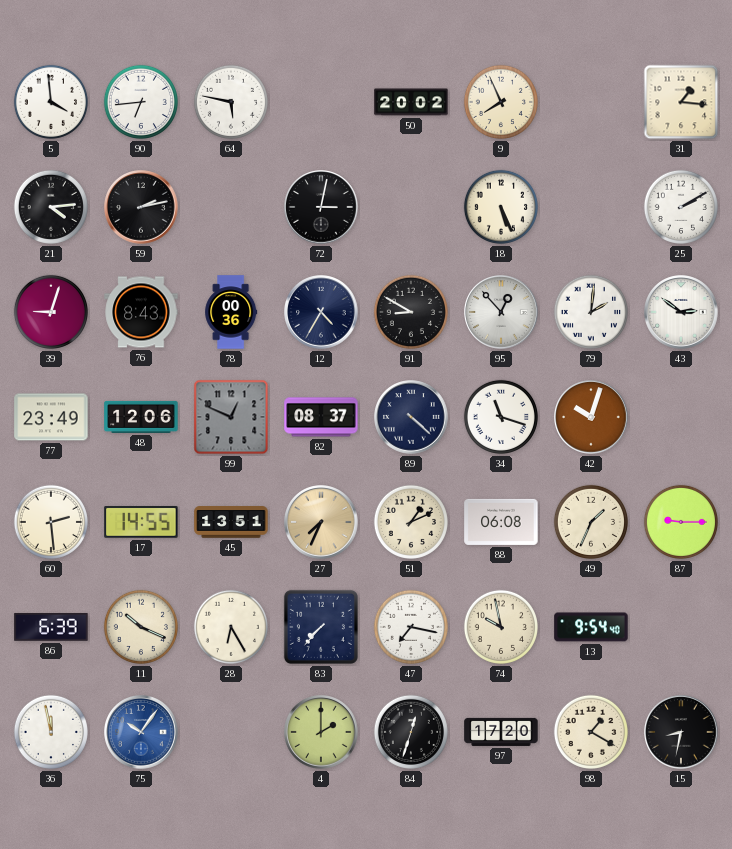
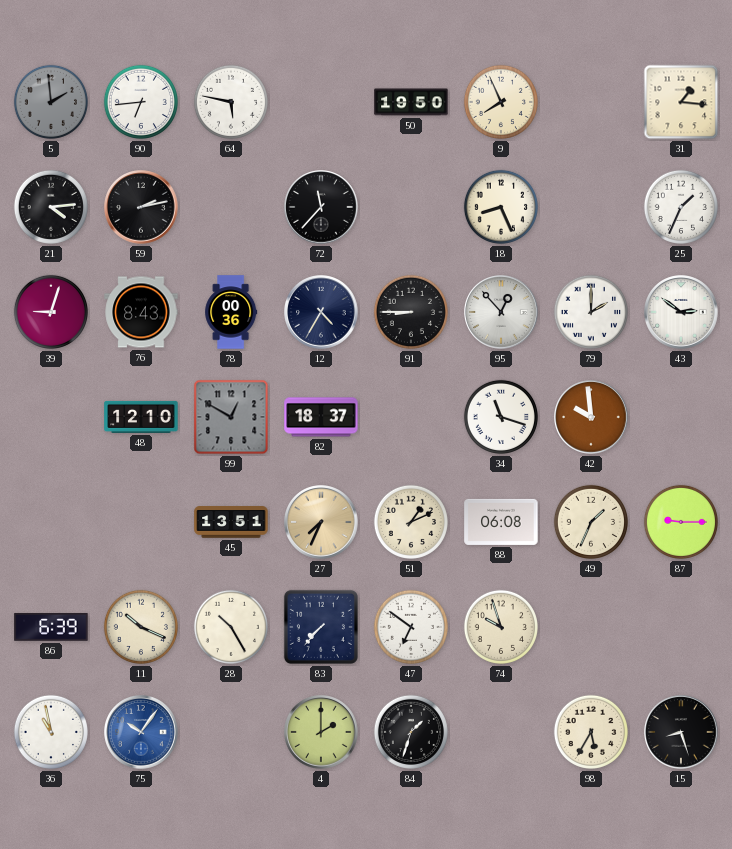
5: 3:59 -> 1:59 (51, 102)
5 dial: white -> grey (51, 102)
50: 20:02 -> 19:50 (411, 102)
72: 3:02 -> 11:37 (321, 207)
18: 5:26 -> 8:26 (501, 207)
25: 2:10 -> 1:34 (681, 207)
91: 8:50 -> 8:45 (411, 312)
79: 2:01 -> 2:00 (591, 312)
77: 23:49 -> none (51, 417)
48: 12:06 -> 12:10 (141, 417)
99: 12:49 -> 12:50 (231, 417)
82: 08:37 -> 18:37 (321, 417)
89: 4:22 -> none (411, 417)
42: 10:03 -> 9:59 (591, 417)
60: 2:29 -> none (51, 522)
17: 14:55 -> none (141, 522)
28: 6:25 -> 10:25 (231, 627)
47: 7:17 -> 6:51 (411, 627)
74: 9:58 -> 9:57 (501, 627)
13: 9:54 -> none (591, 627)
36: 11:58 -> 10:58 (51, 732)
84: 12:33 -> 1:33 (411, 732)
97: 17:20 -> none (501, 732)
98: 1:20 -> 5:35 (591, 732)
15: 8:32 -> 8:27 (681, 732)
